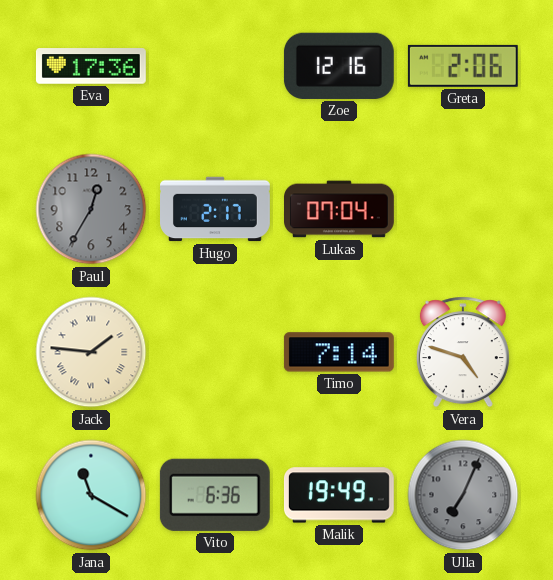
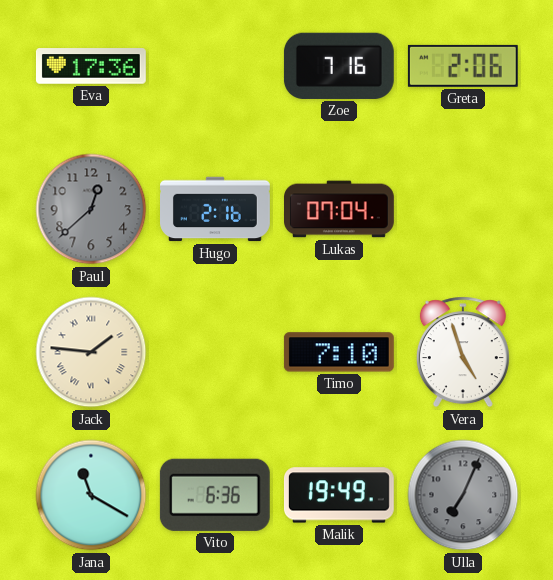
Zoe: 12:16 -> 7:16 (339, 66)
Paul: 12:35 -> 12:38 (91, 209)
Hugo: 2:17 -> 2:16 (216, 209)
Timo: 7:14 -> 7:10 (339, 352)
Vera: 4:48 -> 4:57 (463, 352)
